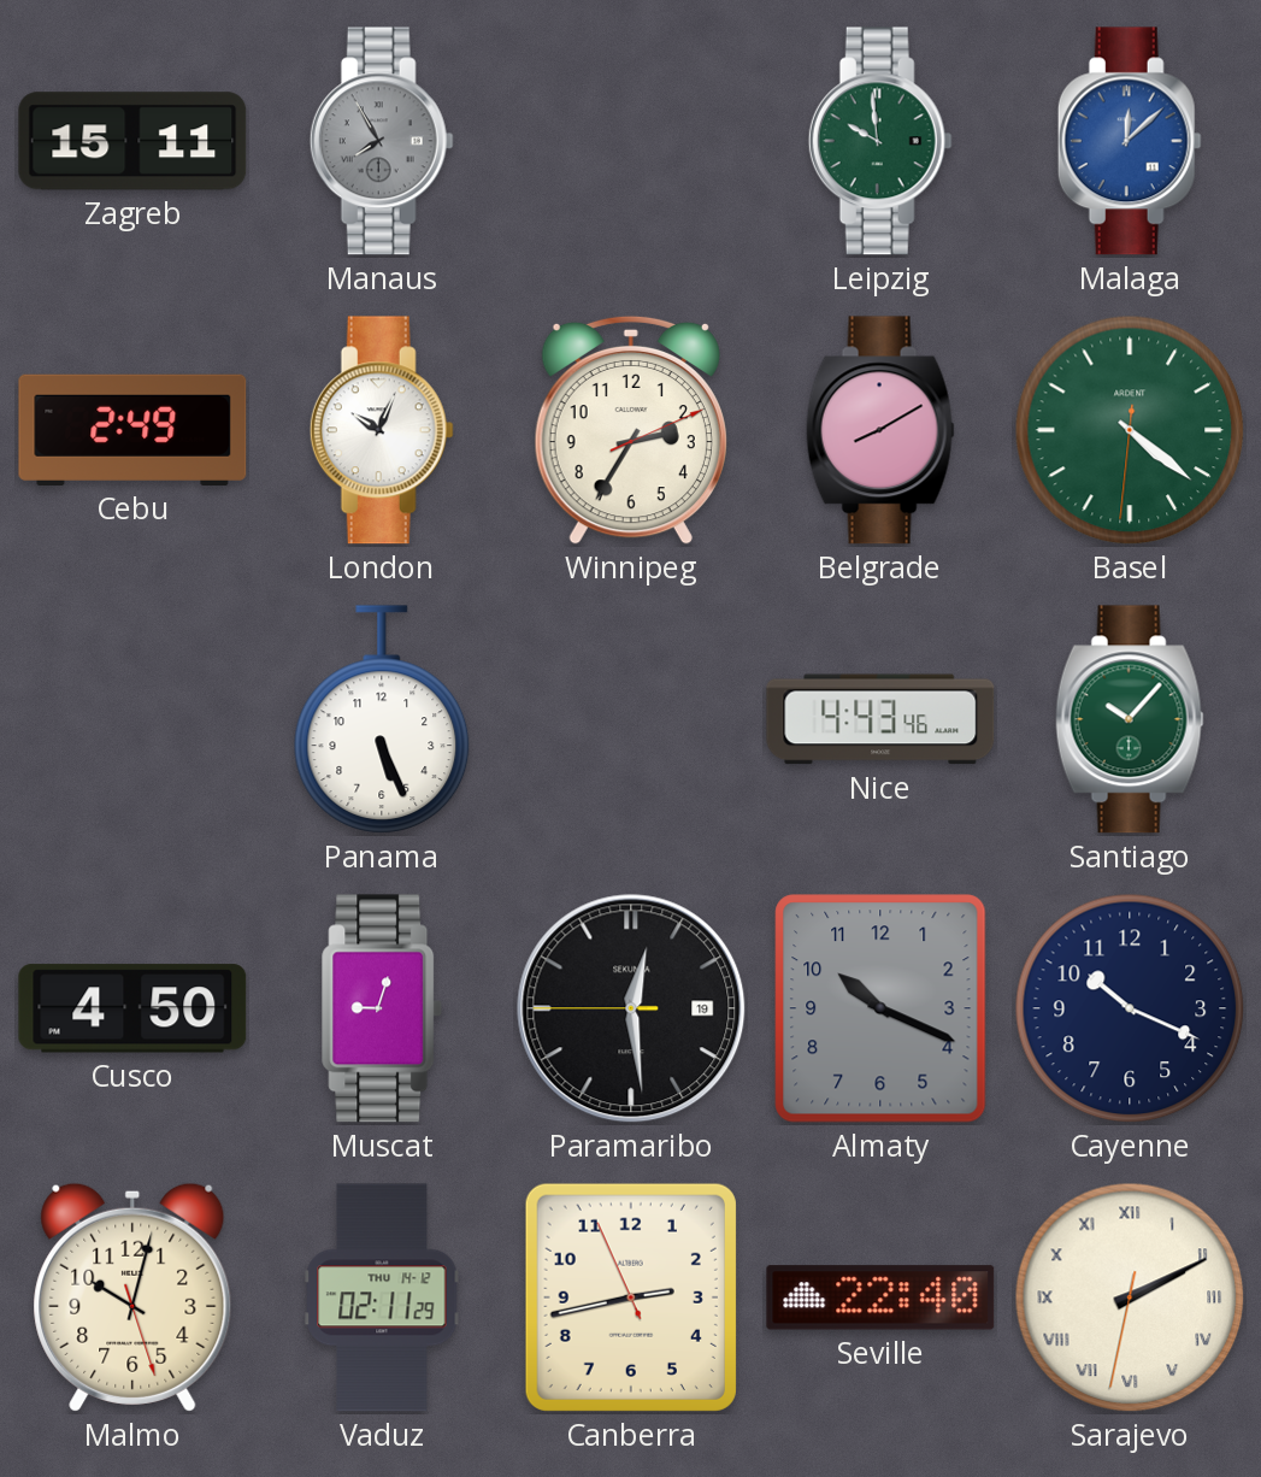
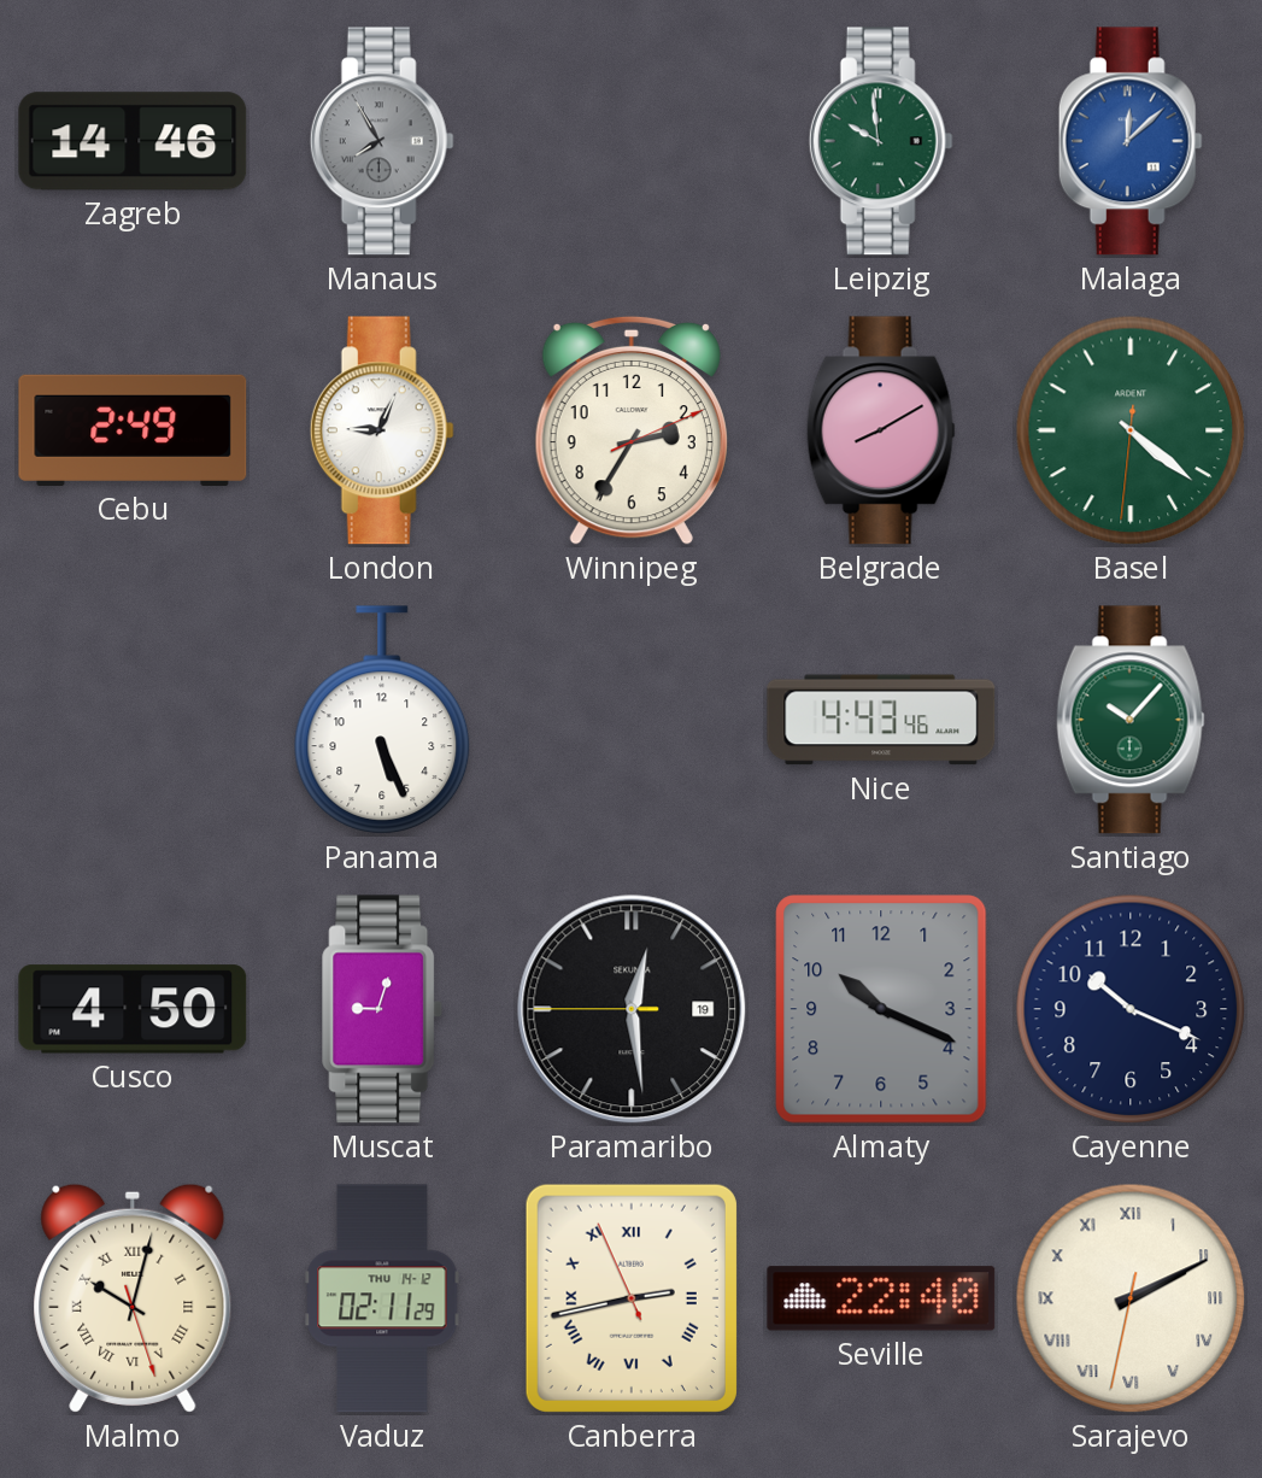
Zagreb: 15:11 -> 14:46 (133, 141)
London: 10:04 -> 9:04 (382, 430)
Malmo numerals: Arabic -> Roman (133, 1298)
Canberra numerals: Arabic -> Roman (632, 1298)
